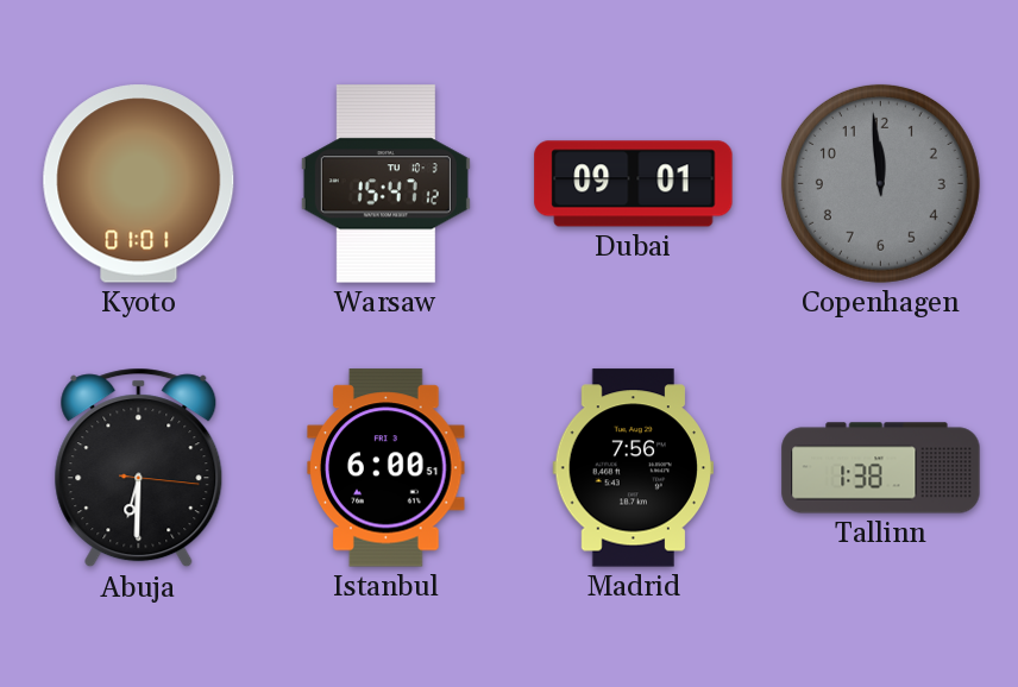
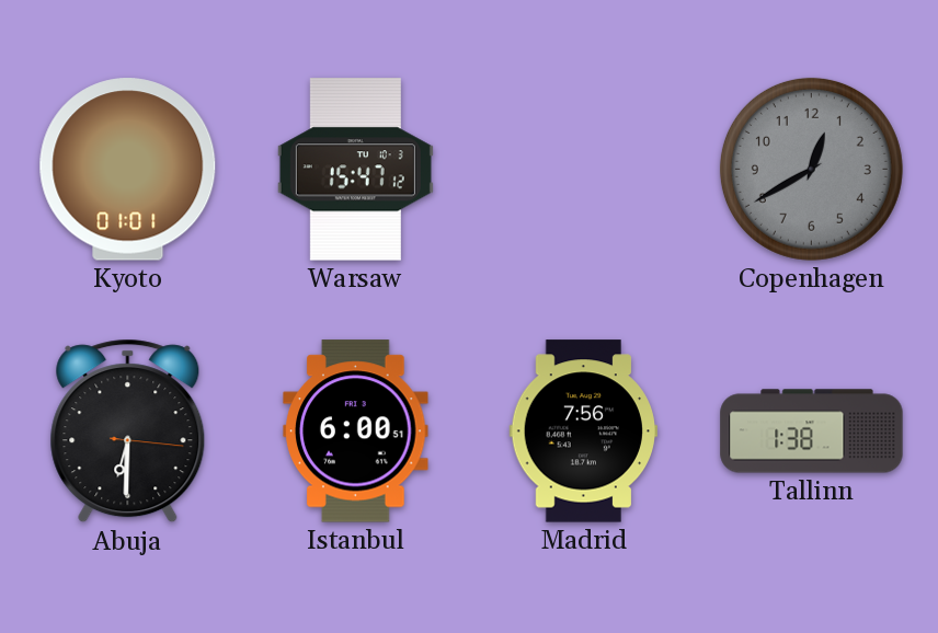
Dubai: 09:01 -> none (634, 184)
Copenhagen: 11:59 -> 12:40 (811, 169)
